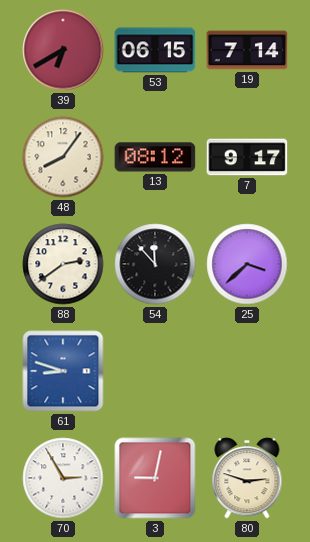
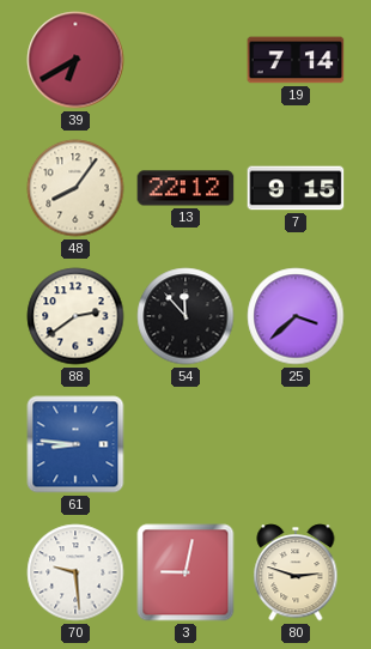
53: 06:15 -> none (155, 50)
13: 08:12 -> 22:12 (185, 188)
7: 9:17 -> 9:15 (296, 188)
61: 8:48 -> 8:46 (75, 444)
70: 2:55 -> 9:29 (75, 572)
